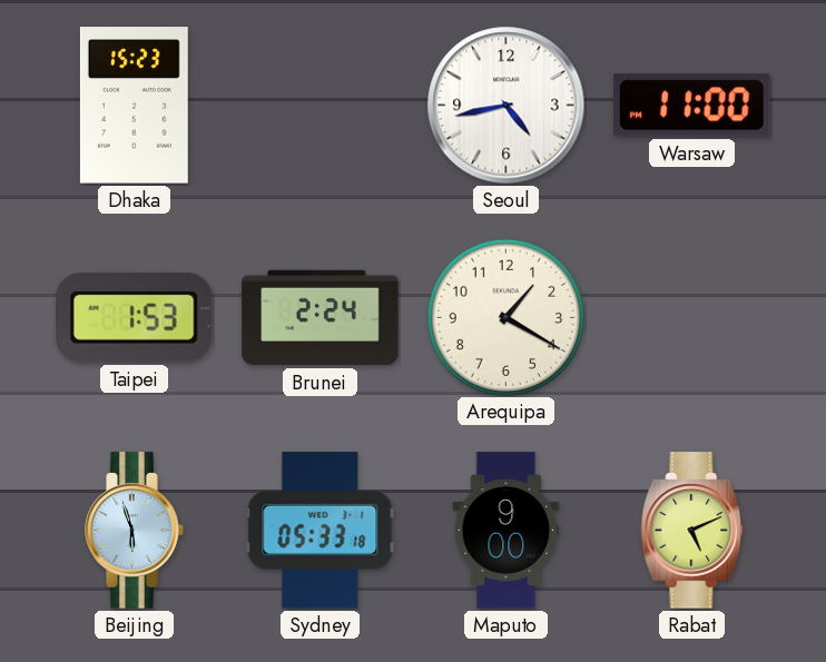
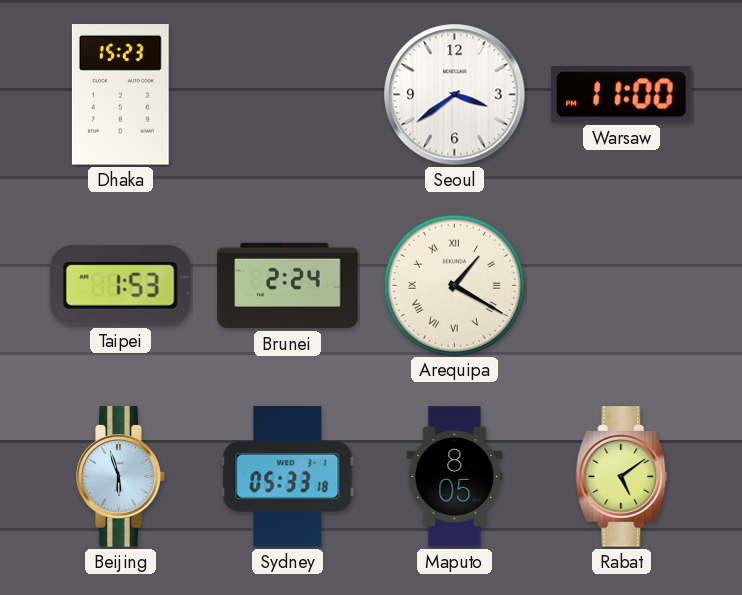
Seoul: 4:43 -> 3:39 (455, 95)
Arequipa numerals: Arabic -> Roman (454, 285)
Maputo: 9:00 -> 8:05 (455, 477)
Rabat: 5:11 -> 5:09 (622, 477)
